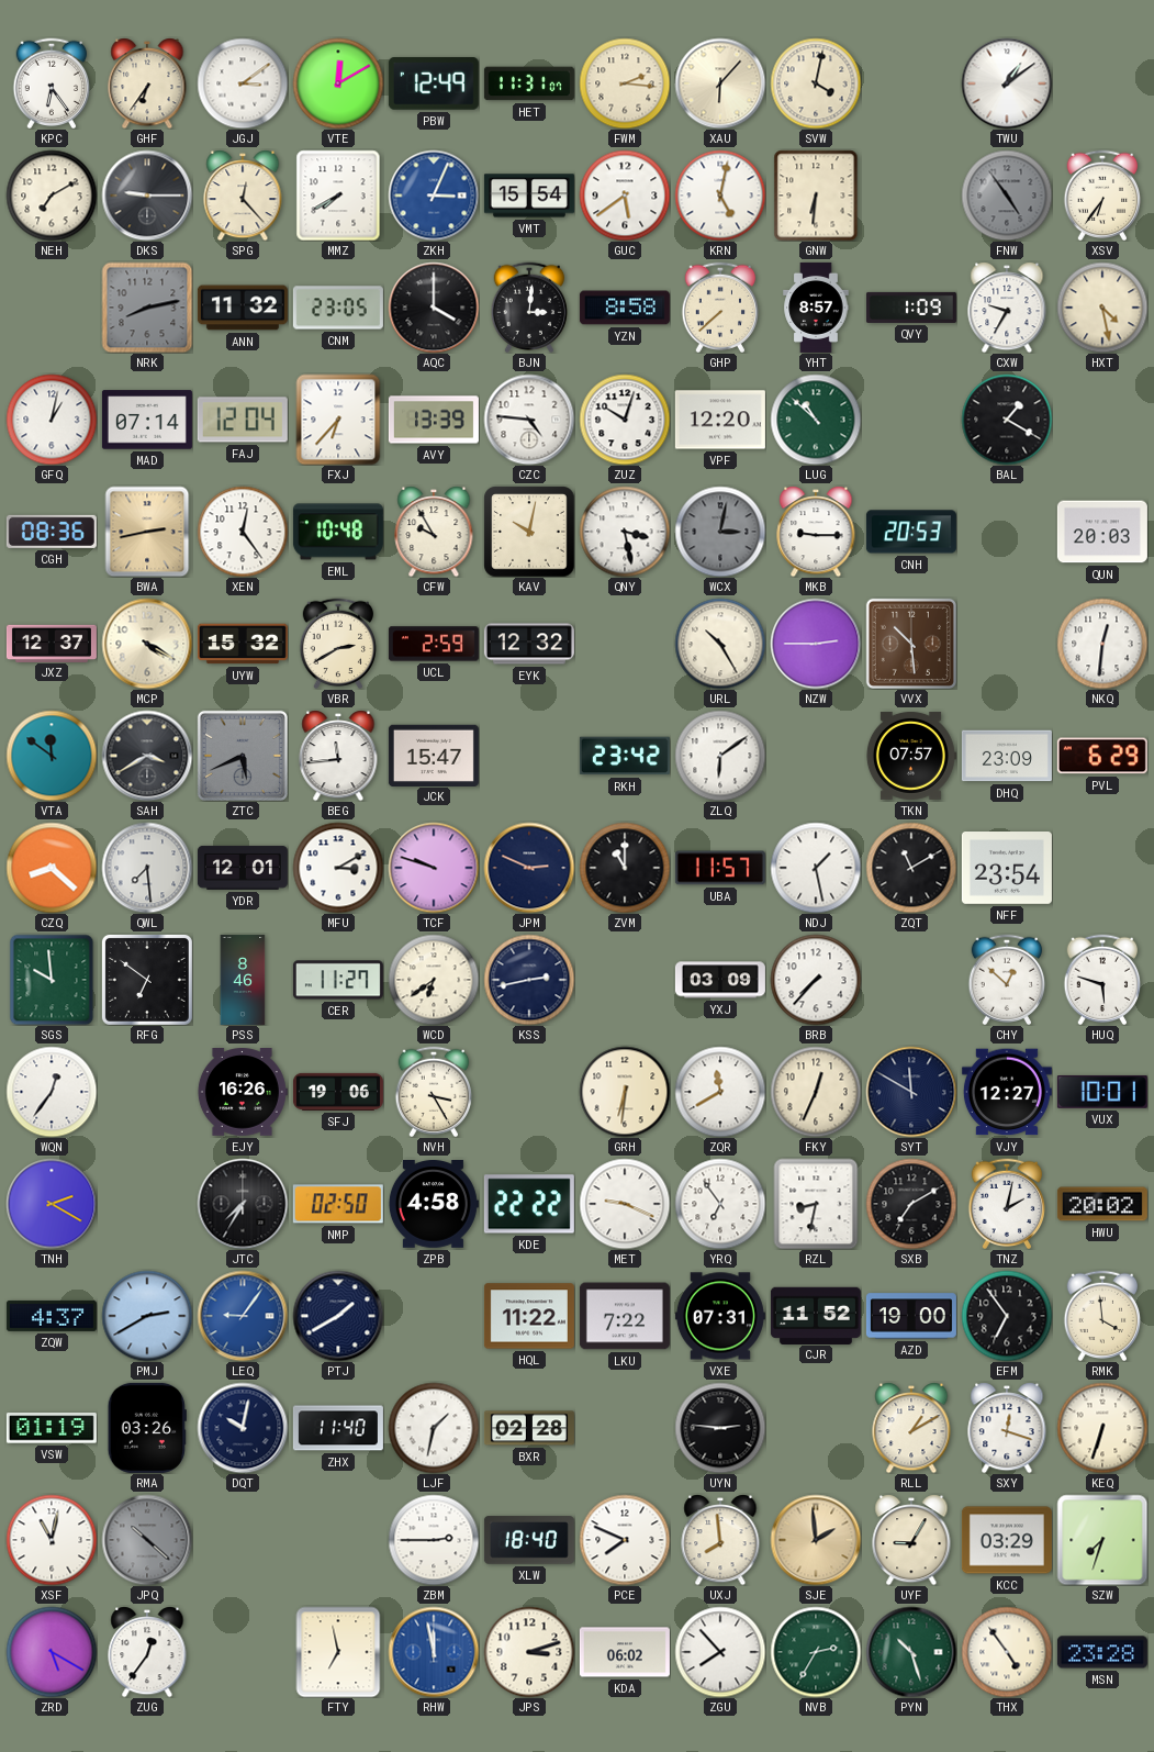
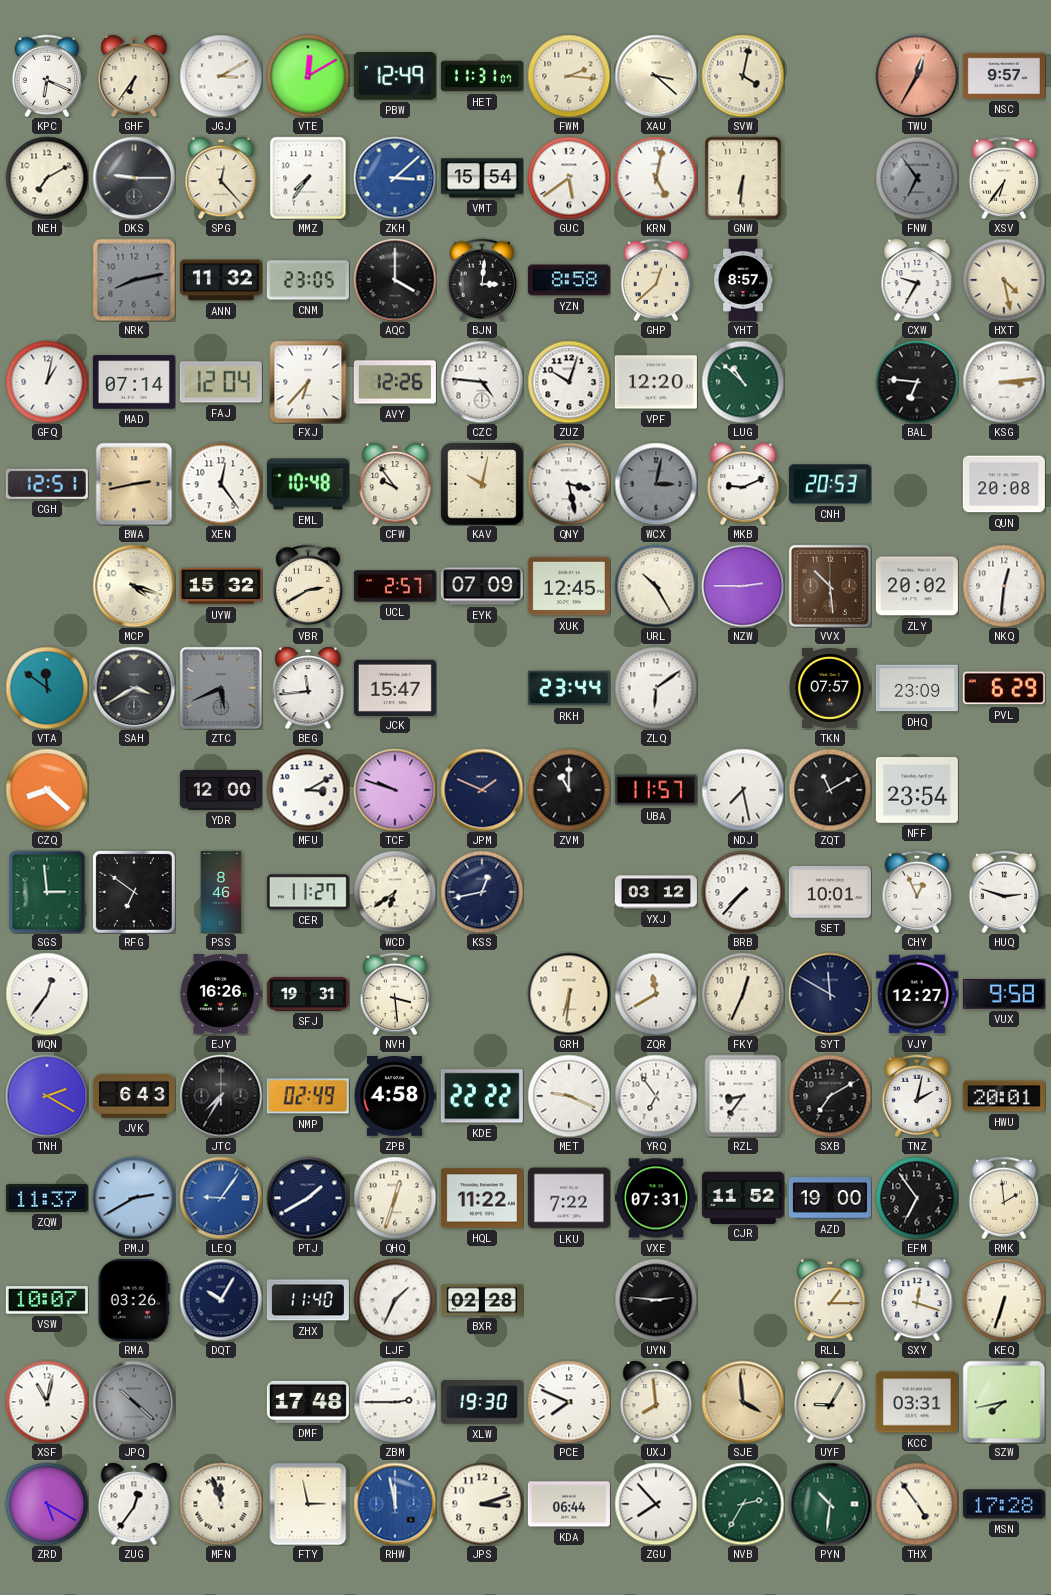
KPC: 6:24 -> 6:19 (47, 76)
JGJ: 3:09 -> 3:10 (221, 76)
XAU: 6:07 -> 3:22 (656, 76)
TWU: 1:09 -> 12:35 (917, 76)
TWU dial: white -> salmon (917, 76)
NSC: none -> 9:57 (1004, 76)
MMZ: 7:40 -> 7:36 (308, 178)
ZKH: 3:04 -> 3:08 (395, 178)
FNW: 4:54 -> 6:54 (917, 178)
GHP: 7:38 -> 12:38 (656, 280)
QVY: 1:09 -> none (911, 308)
AVY: 13:39 -> 12:26 (395, 382)
BAL: 1:20 -> 6:46 (917, 382)
KSG: none -> 3:14 (1004, 382)
CGH: 08:36 -> 12:51 (47, 484)
CFW: 9:55 -> 9:54 (395, 484)
MKB: 9:15 -> 9:11 (743, 484)
QUN: 20:03 -> 20:08 (1004, 484)
JXZ: 12:37 -> none (52, 643)
MCP: 4:20 -> 4:18 (134, 586)
UCL: 2:59 -> 2:57 (395, 586)
EYK: 12:32 -> 07:09 (482, 586)
XUK: none -> 12:45 (569, 586)
ZLY: none -> 20:02 (917, 586)
RKH: 23:42 -> 23:44 (569, 688)
QWL: 7:29 -> none (147, 868)
YDR: 12:01 -> 12:00 (221, 790)
JPM: 2:49 -> 1:49 (482, 790)
NDJ: 1:28 -> 7:28 (743, 790)
SGS: 9:59 -> 2:59 (47, 892)
KSS: 2:43 -> 12:43 (482, 892)
YXJ: 03:09 -> 03:12 (656, 892)
SET: none -> 10:01 (830, 892)
CHY: 12:52 -> 12:56 (917, 892)
HUQ: 5:48 -> 2:48 (1004, 892)
SFJ: 19:06 -> 19:31 (308, 994)
NVH: 3:25 -> 3:29 (395, 994)
VUX: 10:01 -> 9:58 (1004, 994)
JVK: none -> 6:43 (134, 1096)
NMP: 02:50 -> 02:49 (308, 1096)
RZL: 8:32 -> 8:36 (743, 1096)
HWU: 20:02 -> 20:01 (1004, 1096)
ZQW: 4:37 -> 11:37 (47, 1198)
QHQ: none -> 12:33 (395, 1198)
RMK: 3:59 -> 1:59 (1004, 1198)
VSW: 01:19 -> 10:07 (47, 1300)
DQT: 10:02 -> 10:05 (221, 1300)
LJF: 1:32 -> 1:34 (395, 1300)
RLL: 1:10 -> 1:15 (830, 1300)
DMF: none -> 17:48 (308, 1402)
XLW: 18:40 -> 19:30 (482, 1402)
SJE: 1:59 -> 3:59 (743, 1402)
KCC: 03:29 -> 03:31 (917, 1402)
SZW: 7:33 -> 7:43 (1004, 1402)
MFN: none -> 11:57 (221, 1504)
FTY: 6:58 -> 2:58 (308, 1504)
KDA: 06:02 -> 06:44 (569, 1504)
PYN: 10:27 -> 10:31 (830, 1504)
MSN: 23:28 -> 17:28 (1004, 1504)
